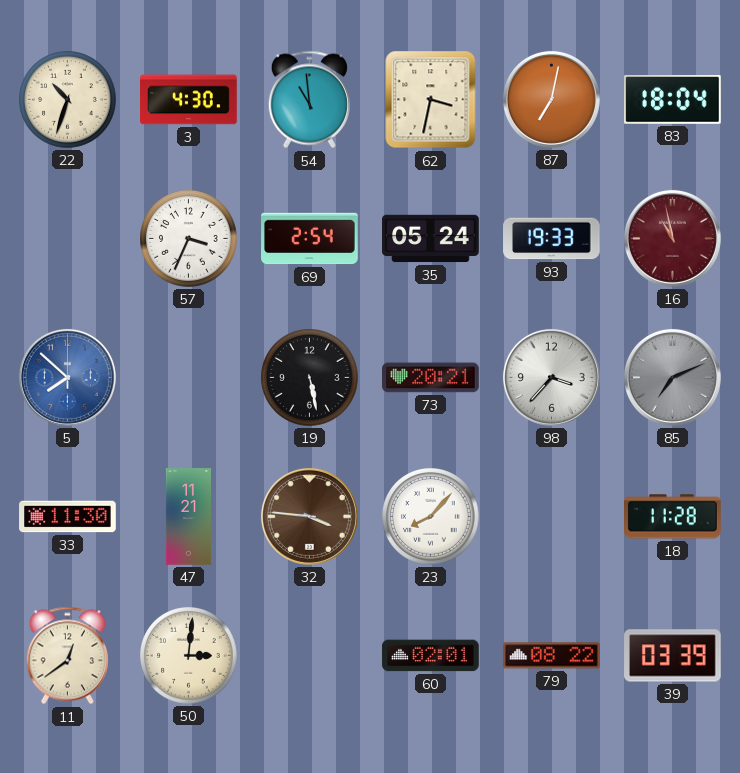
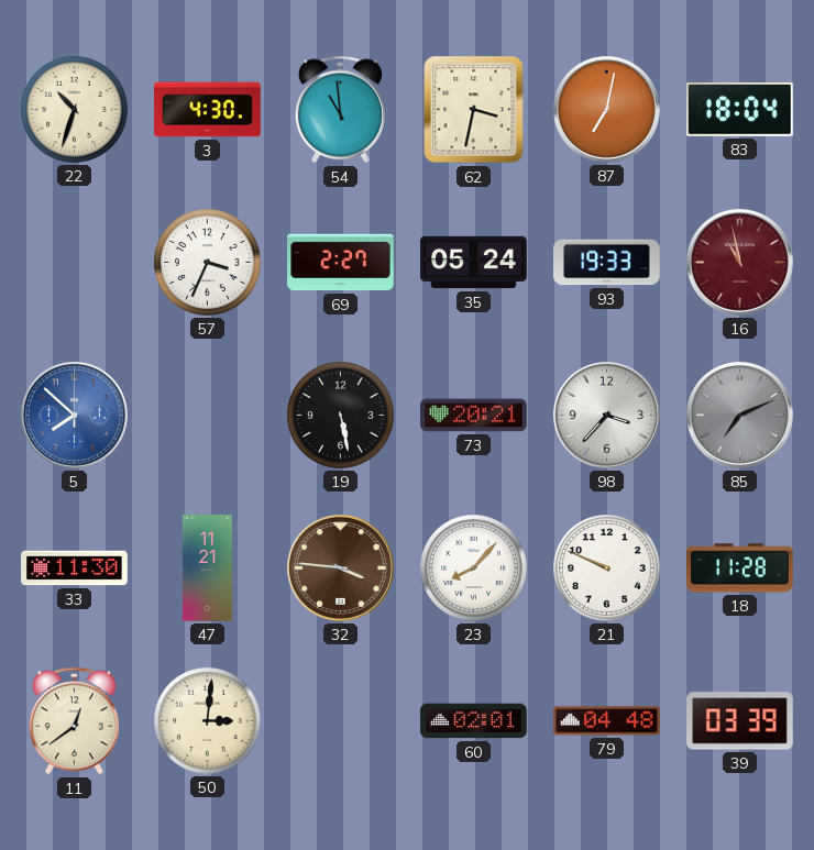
69: 2:54 -> 2:27 (341, 263)
21: none -> 9:49 (607, 568)
79: 08:22 -> 04:48 (607, 721)
